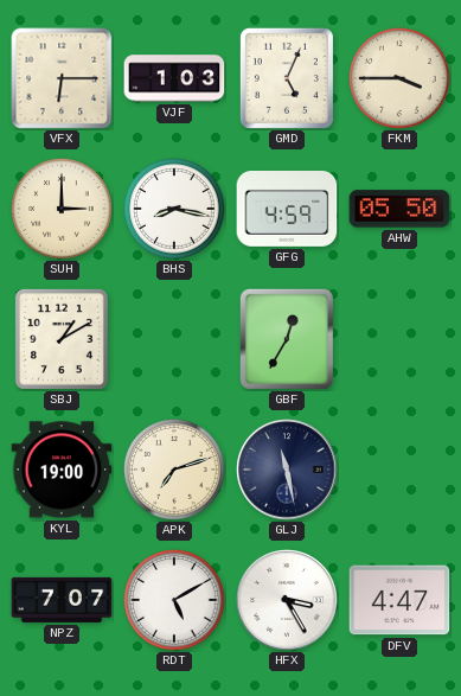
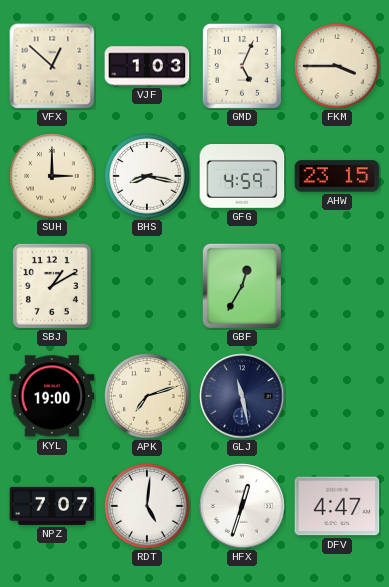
VFX: 6:15 -> 12:52 (52, 66)
AHW: 05:50 -> 23:15 (337, 176)
RDT: 5:10 -> 5:01 (147, 506)
HFX: 3:25 -> 12:33 (242, 506)
